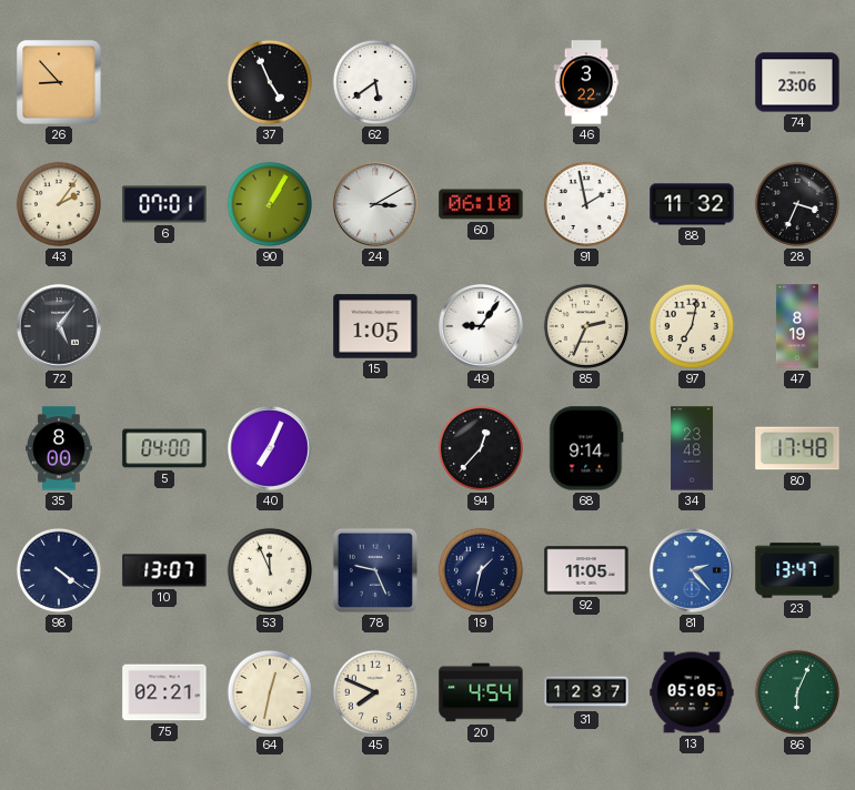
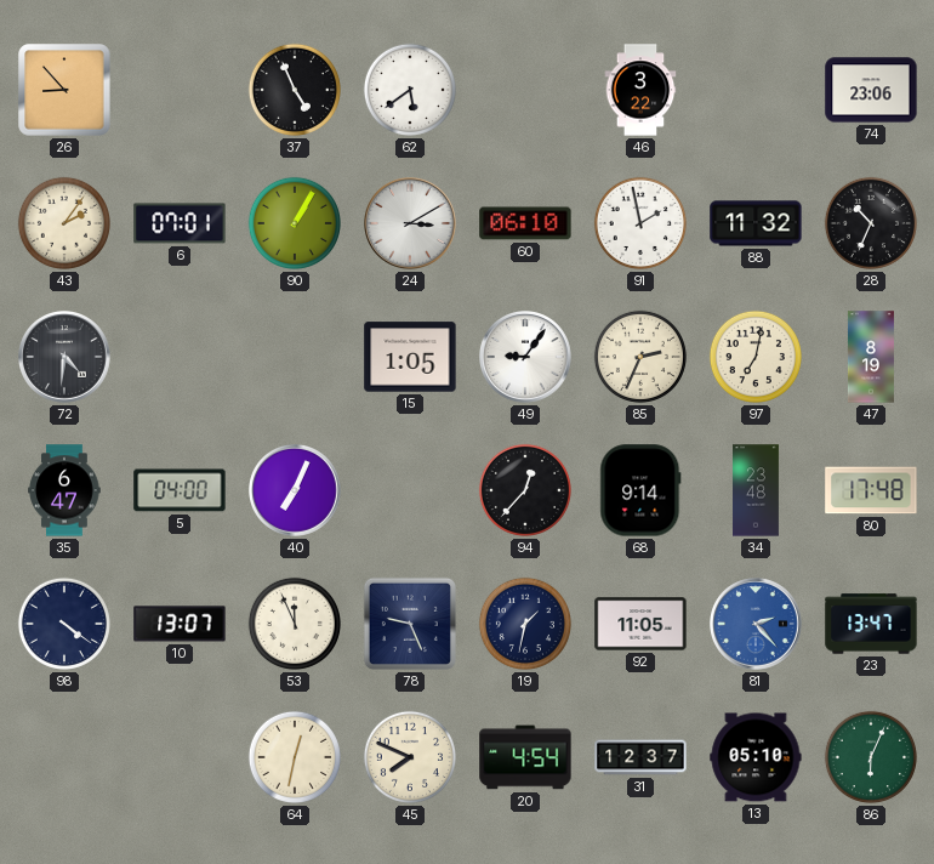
28: 3:34 -> 10:34 (871, 223)
72: 5:06 -> 4:31 (66, 358)
35: 8:00 -> 6:47 (64, 490)
75: 02:21 -> none (164, 692)
13: 05:05 -> 05:10 (756, 757)
